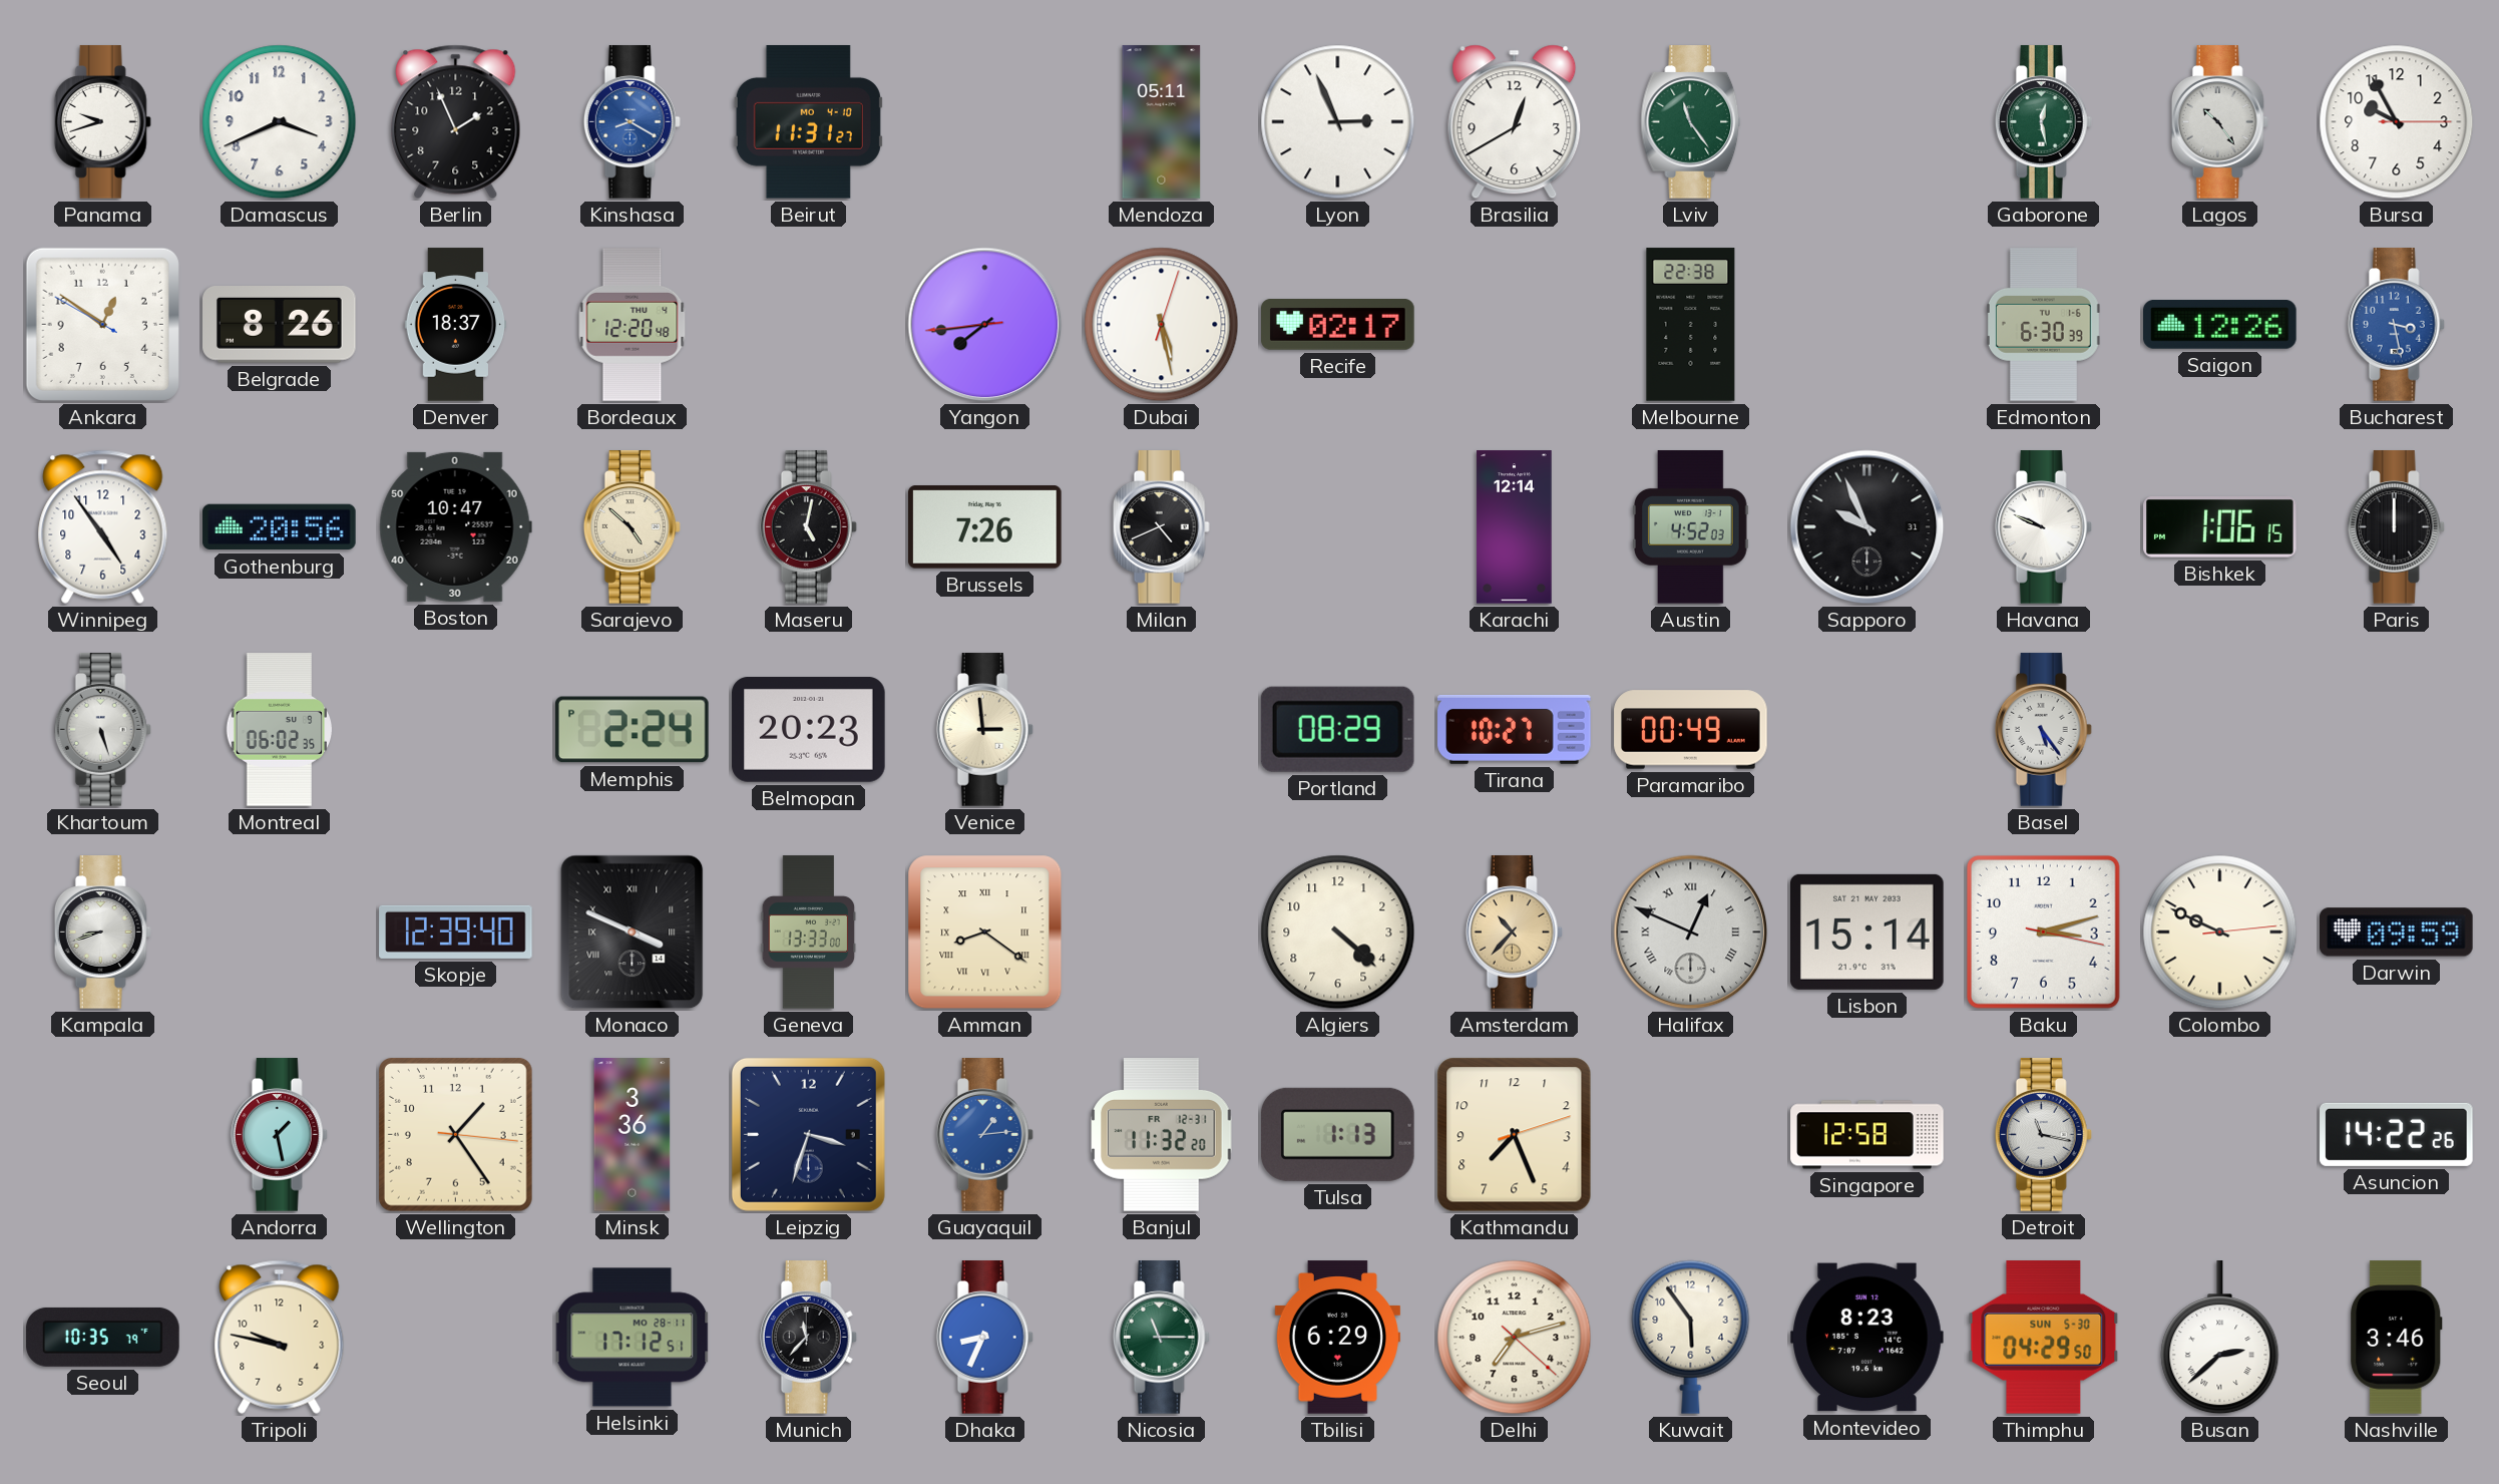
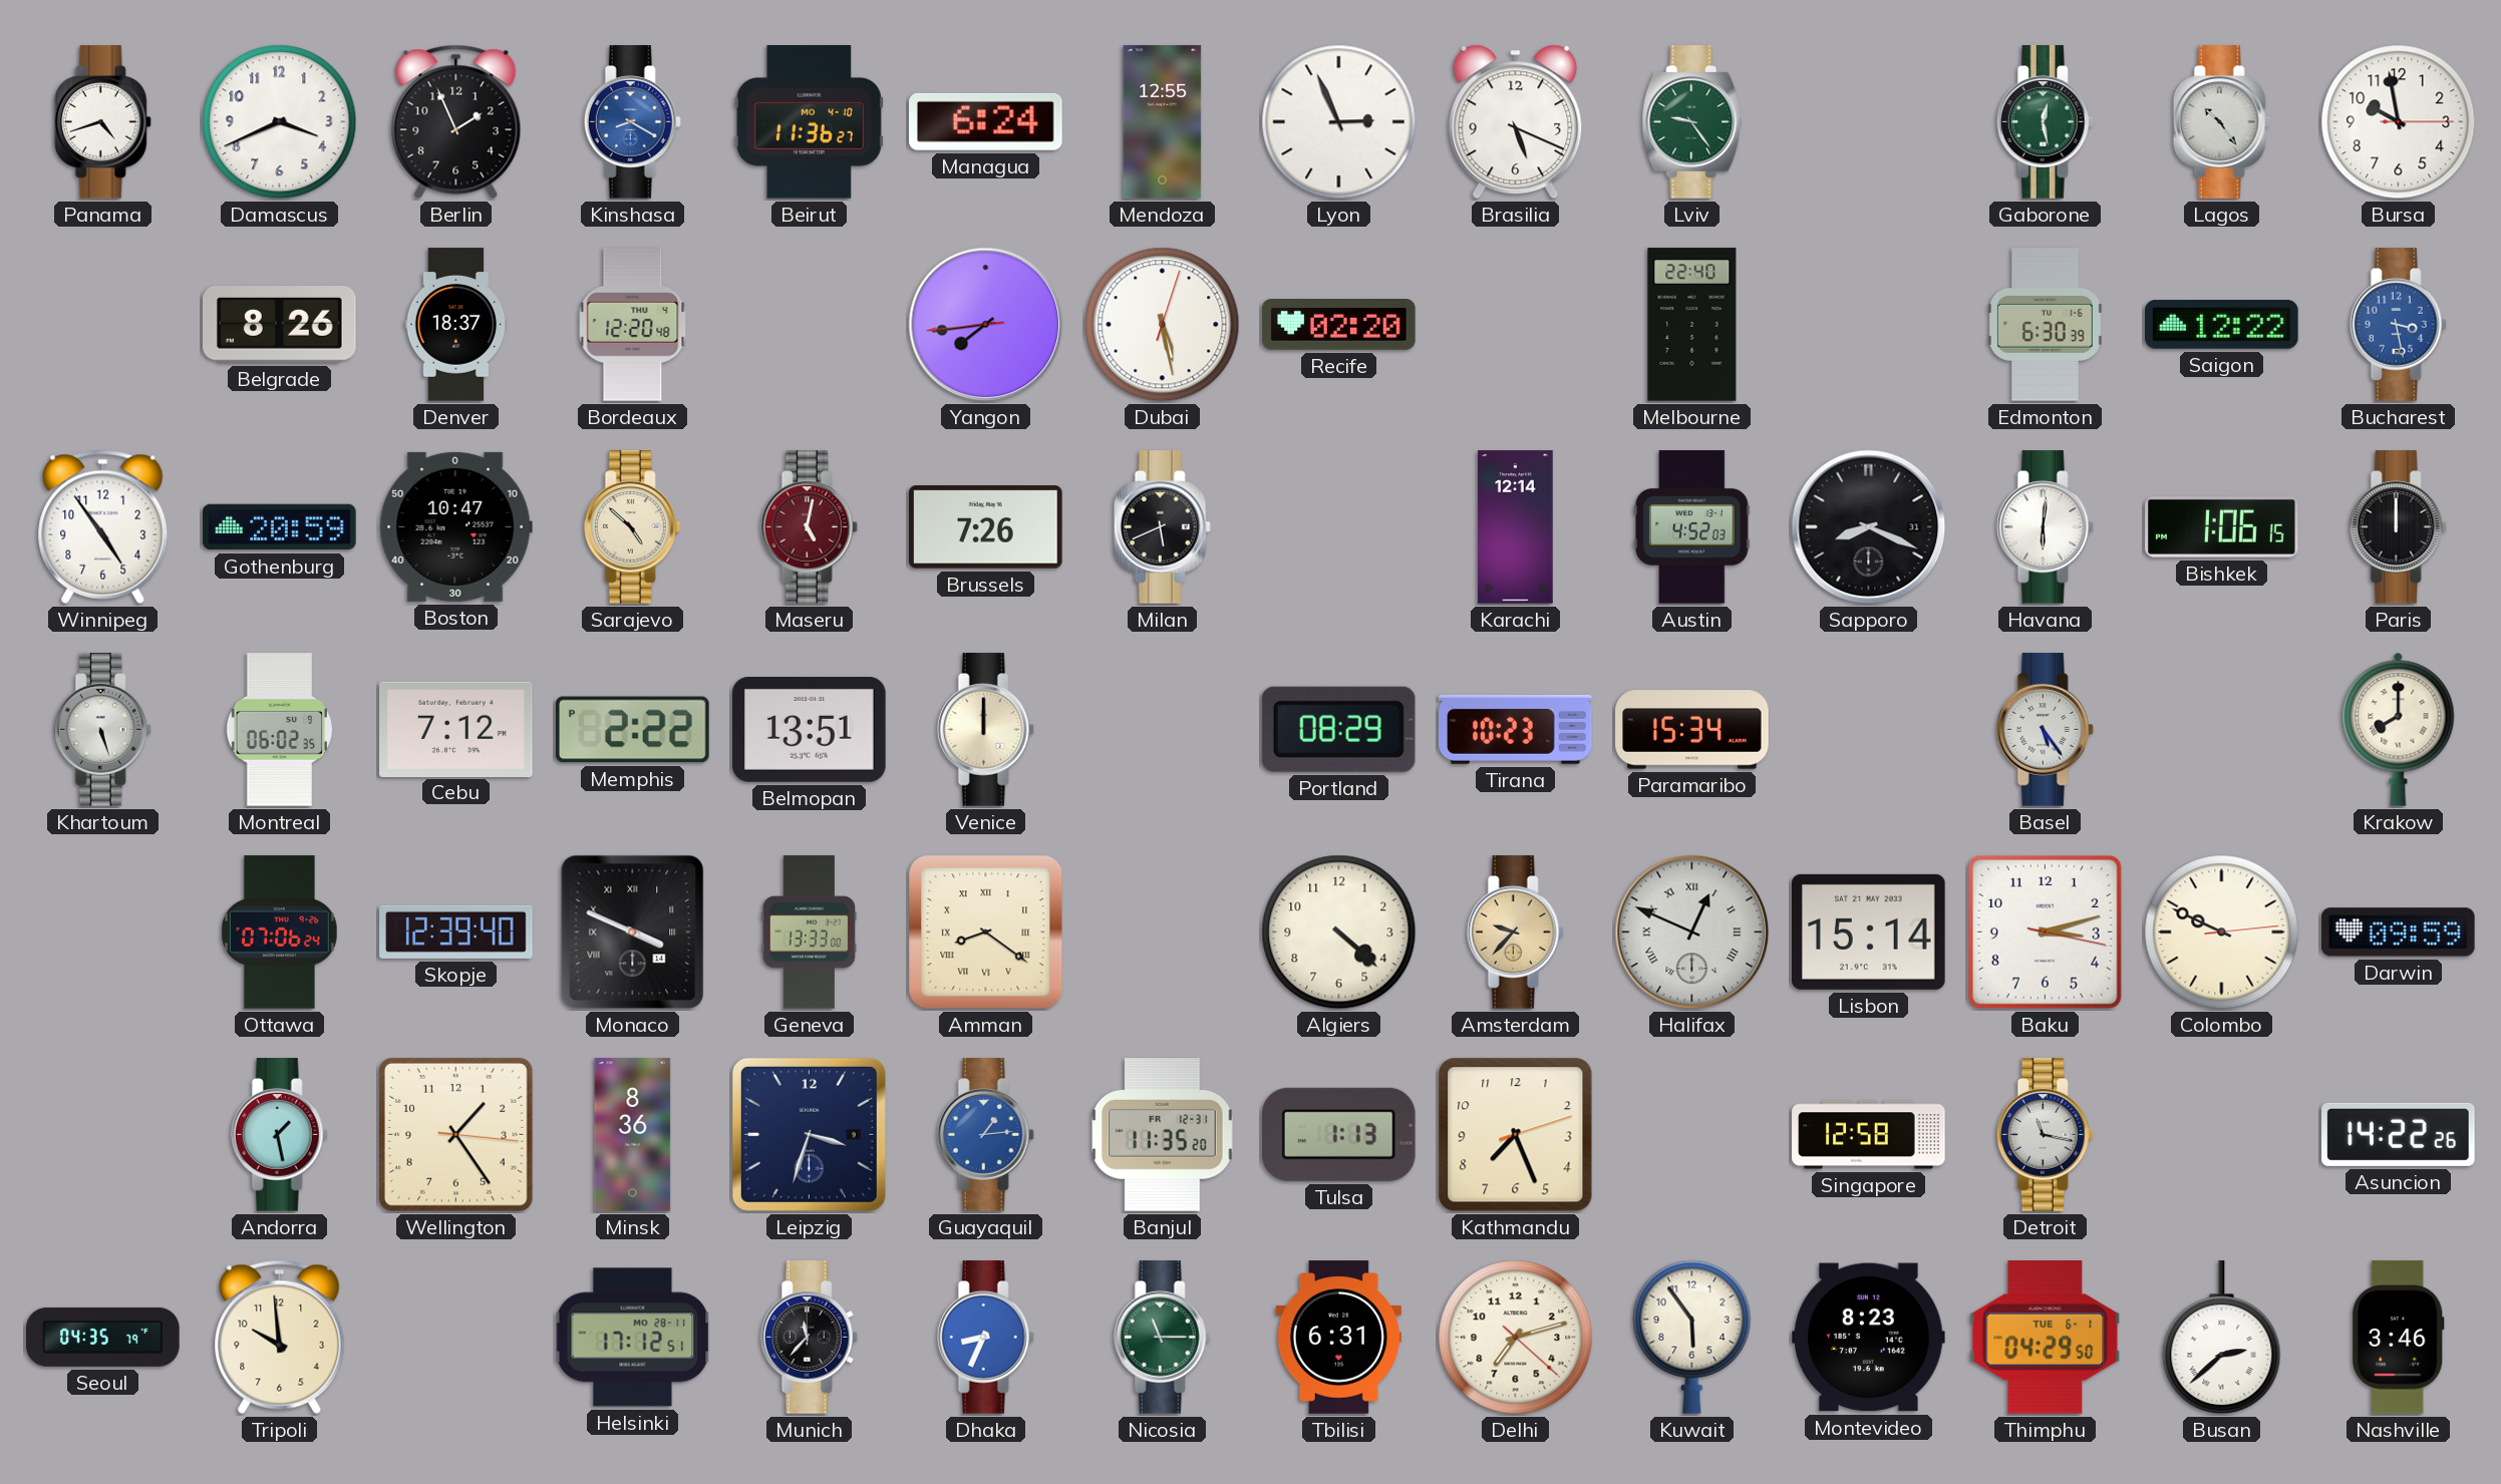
Panama: 9:42 -> 4:42 (102, 122)
Beirut: 11:31 -> 11:36 (809, 122)
Managua: none -> 6:24 (986, 121)
Mendoza: 05:11 -> 12:55 (1163, 122)
Brasilia: 12:40 -> 5:19 (1516, 122)
Lviv: 11:24 -> 9:24 (1692, 122)
Bursa: 9:55 -> 9:58 (2399, 122)
Ankara: 12:50 -> none (102, 324)
Recife: 02:17 -> 02:20 (1339, 325)
Melbourne: 22:38 -> 22:40 (1692, 325)
Saigon: 12:26 -> 12:22 (2222, 325)
Gothenburg: 20:56 -> 20:59 (280, 527)
Maseru dial: black -> burgundy (809, 527)
Milan: 4:41 -> 5:41 (1162, 527)
Sapporo: 9:56 -> 8:19 (1869, 527)
Havana: 9:49 -> 6:01 (2045, 527)
Cebu: none -> 7:12 (456, 729)
Memphis: 2:24 -> 2:22 (633, 730)
Belmopan: 20:23 -> 13:51 (810, 730)
Venice: 2:59 -> 12:00 (985, 730)
Tirana: 10:27 -> 10:23 (1516, 729)
Paramaribo: 00:49 -> 15:34 (1692, 730)
Krakow: none -> 8:00 (2399, 729)
Kampala: 8:42 -> none (102, 933)
Ottawa: none -> 07:06 (279, 933)
Amsterdam: 10:37 -> 9:37 (1515, 933)
Minsk: 3:36 -> 8:36 (633, 1135)
Banjul: 11:32 -> 11:35 (1163, 1135)
Seoul: 10:35 -> 04:35 (103, 1337)
Tripoli: 9:47 -> 9:59 (280, 1337)
Tbilisi: 6:29 -> 6:31 (1338, 1338)
Thimphu date: SUN 5-30 -> TUE 6-1 (2046, 1338)
